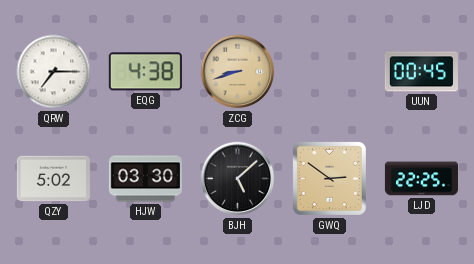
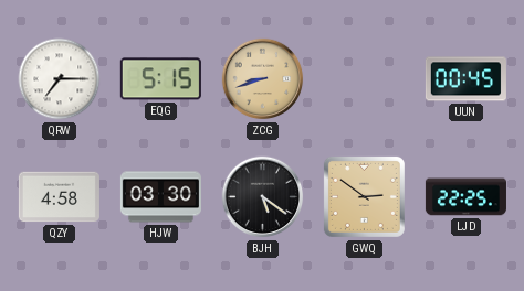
EQG: 4:38 -> 5:15 (160, 79)
QZY: 5:02 -> 4:58 (59, 197)
BJH: 5:08 -> 5:21 (263, 197)
